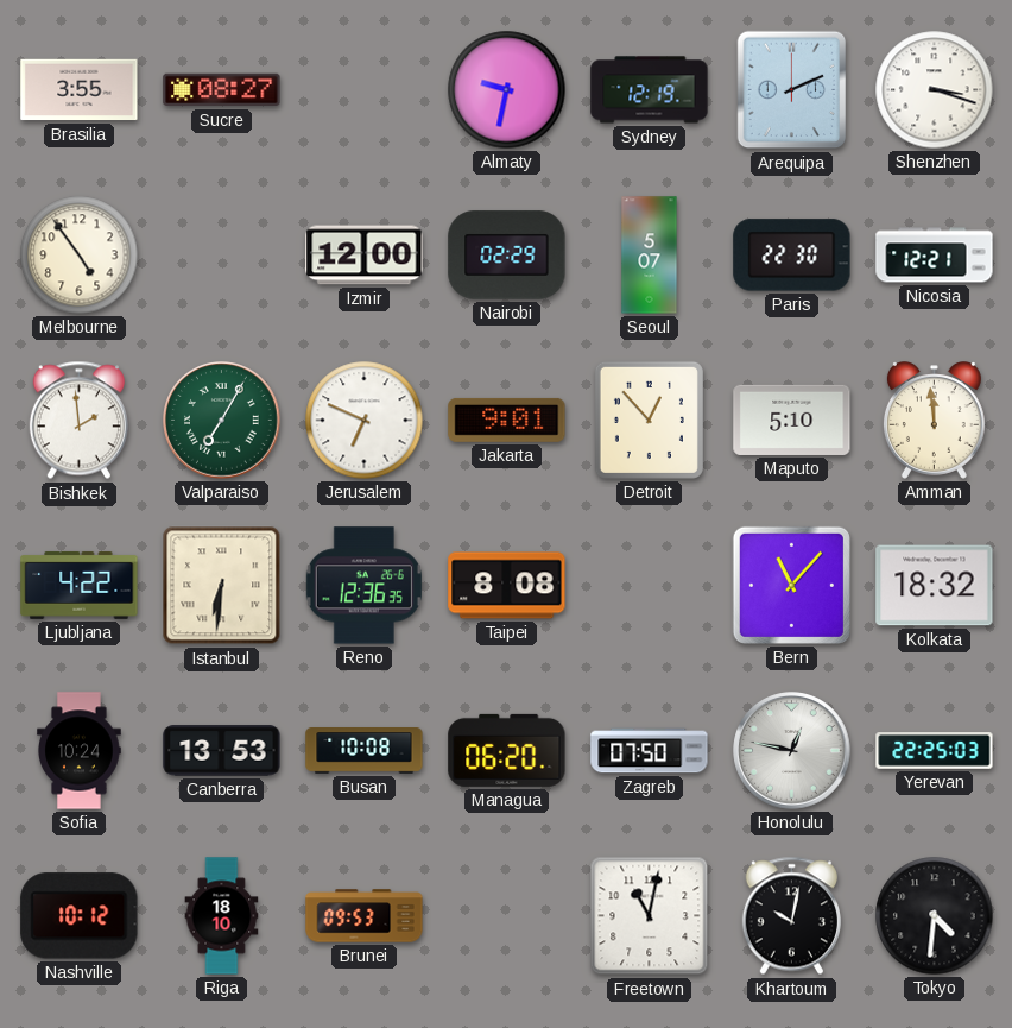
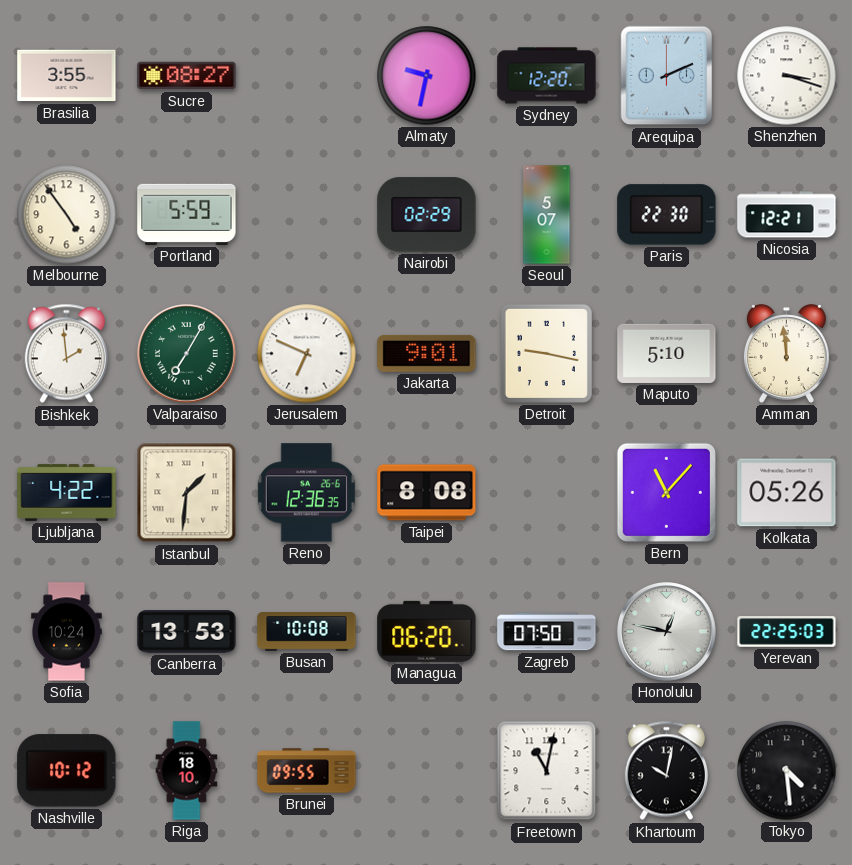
Sydney: 12:19 -> 12:20 (547, 76)
Portland: none -> 5:59 (187, 214)
Izmir: 12:00 -> none (365, 256)
Detroit: 12:53 -> 9:17 (546, 353)
Istanbul: 6:31 -> 1:31 (187, 493)
Kolkata: 18:32 -> 05:26 (787, 493)
Brunei: 09:53 -> 09:55 (307, 771)
Tokyo: 4:31 -> 4:29 (787, 771)
